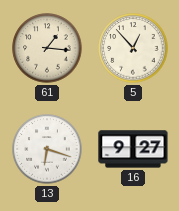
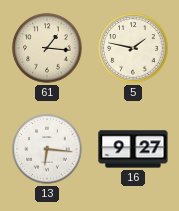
5: 12:53 -> 1:47 (133, 48)
13: 6:18 -> 6:16 (47, 149)
